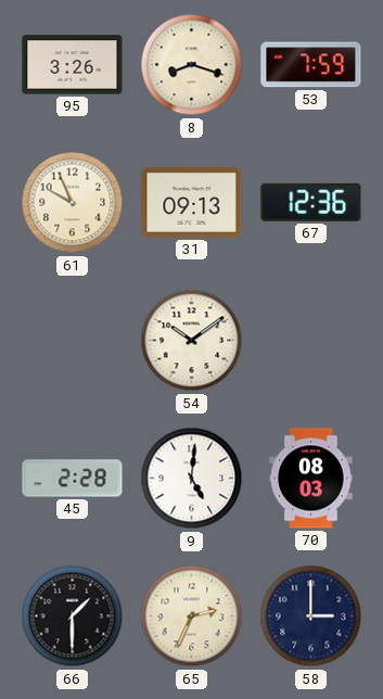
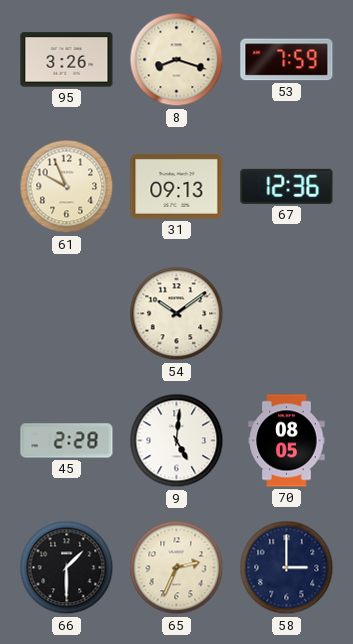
70: 08:03 -> 08:05 (287, 441)
